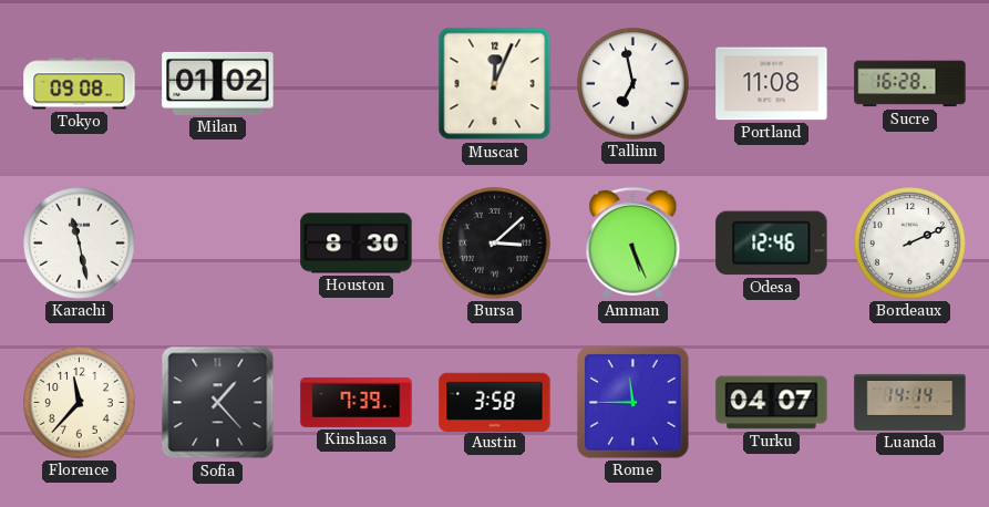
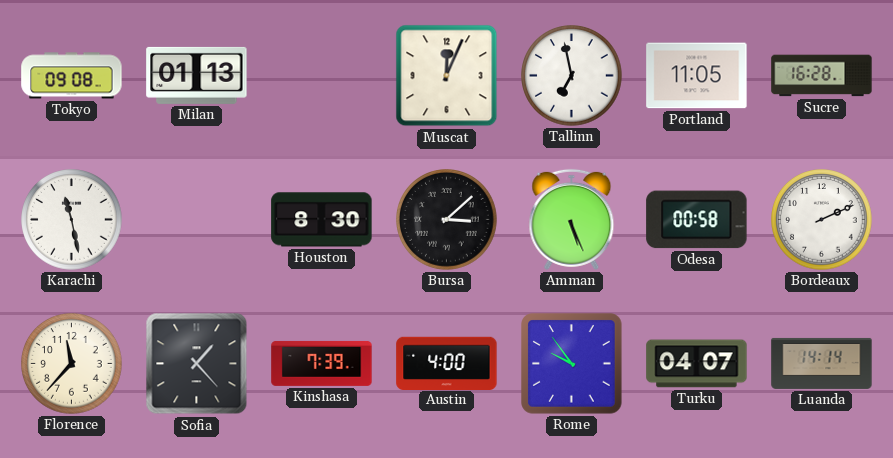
Milan: 01:02 -> 01:13 (197, 75)
Portland: 11:08 -> 11:05 (697, 76)
Odesa: 12:46 -> 00:58 (697, 220)
Austin: 3:58 -> 4:00 (447, 363)
Rome: 11:45 -> 9:54 (572, 364)
